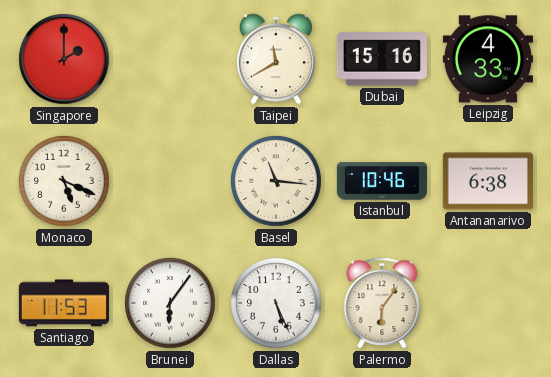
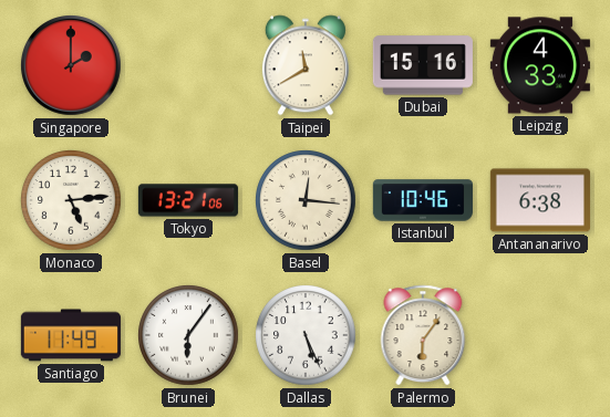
Monaco: 5:19 -> 5:14 (71, 200)
Tokyo: none -> 13:21 (188, 200)
Basel: 11:16 -> 12:16 (306, 200)
Santiago: 11:53 -> 11:49 (71, 335)
